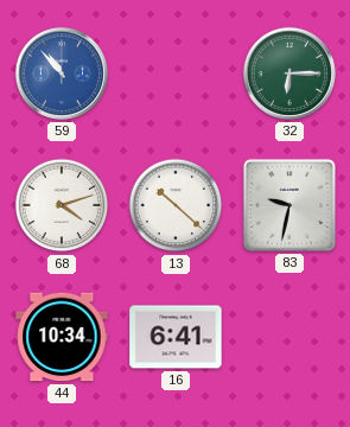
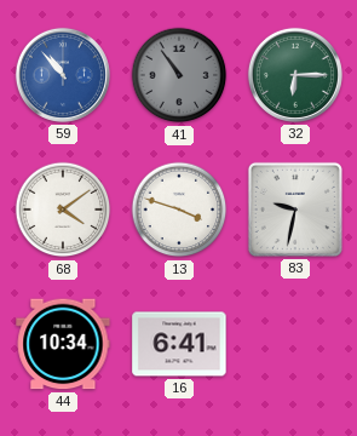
41: none -> 10:54 (179, 75)
68: 4:12 -> 4:09 (63, 210)
13: 10:22 -> 3:48 (179, 210)
